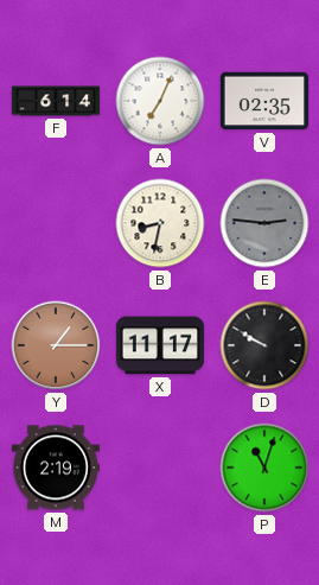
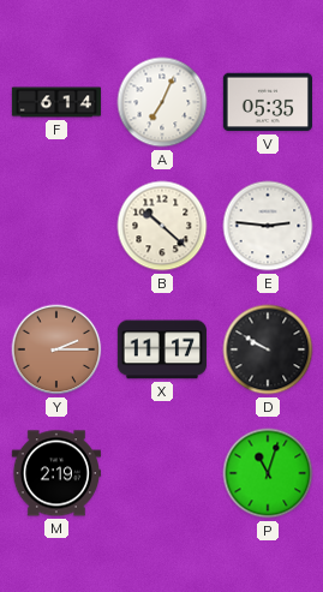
V: 02:35 -> 05:35 (267, 102)
B: 8:32 -> 10:22 (162, 226)
E dial: grey -> white (268, 226)
Y: 1:15 -> 2:15 (56, 349)
